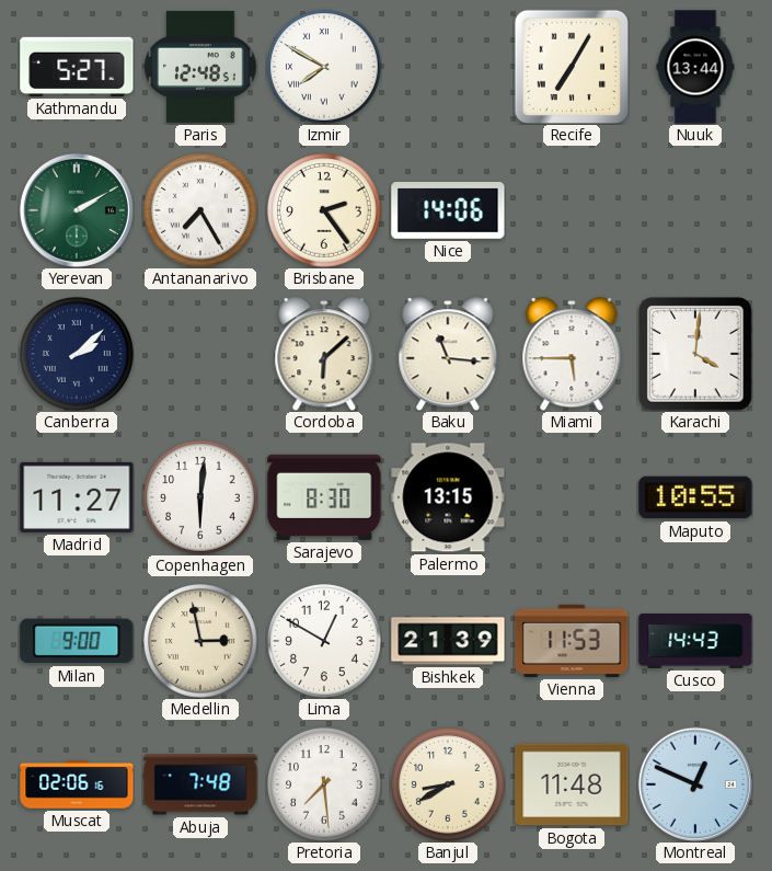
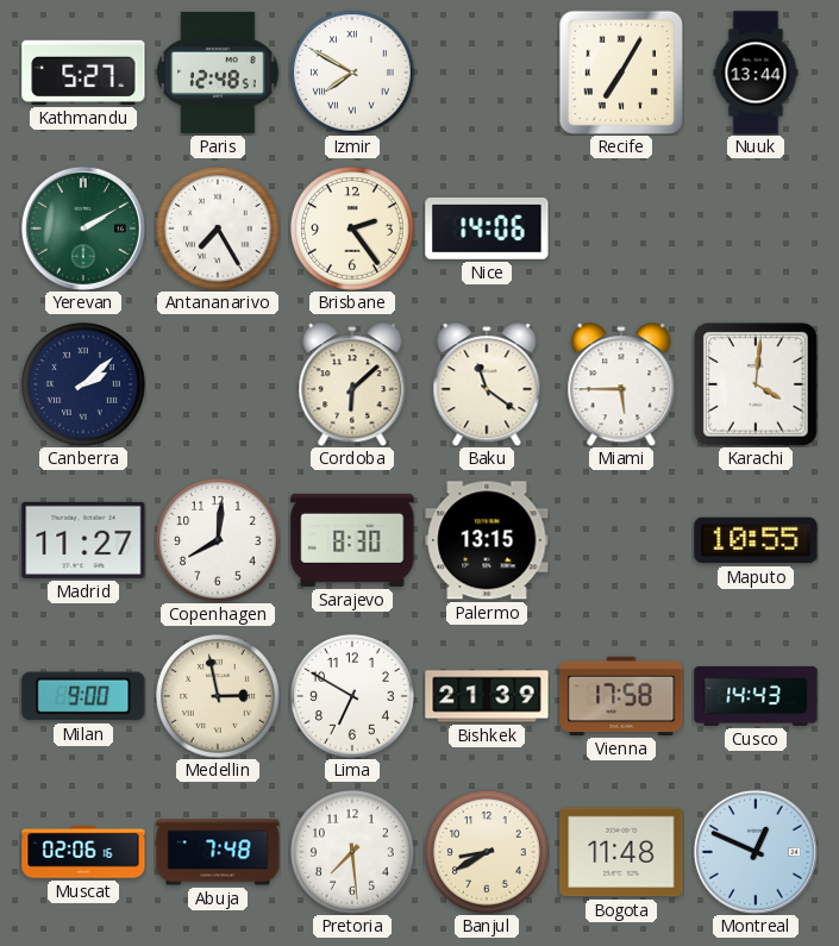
Baku: 11:16 -> 11:21 (487, 384)
Copenhagen: 6:01 -> 8:01 (218, 540)
Lima: 12:50 -> 6:50 (352, 696)
Vienna: 11:53 -> 17:58 (621, 696)
